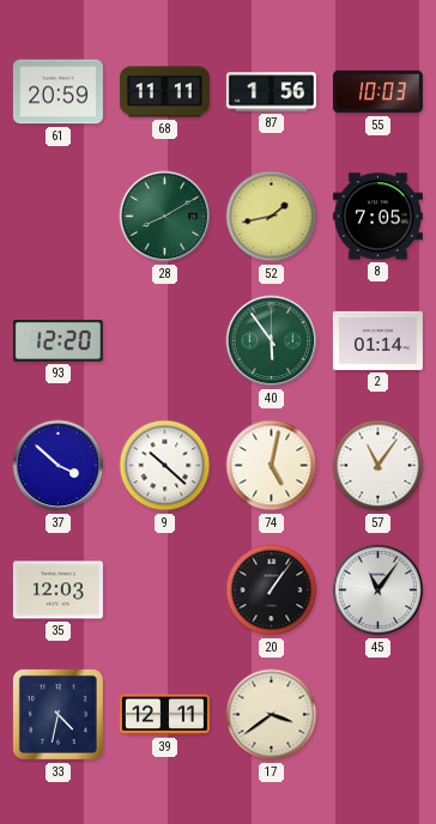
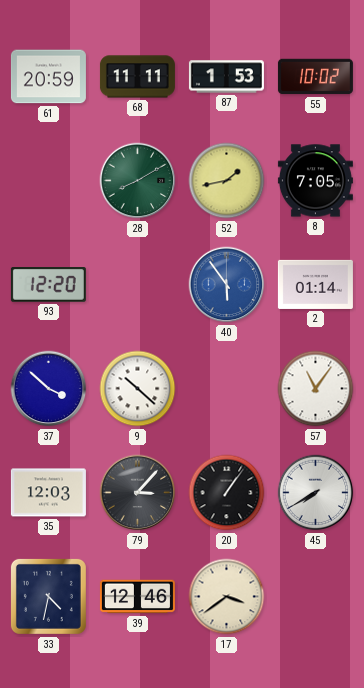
87: 1:56 -> 1:53 (226, 77)
55: 10:03 -> 10:02 (315, 77)
40 dial: green -> blue (227, 285)
74: 5:02 -> none (272, 466)
79: none -> 3:07 (138, 493)
45: 11:06 -> 7:40 (316, 493)
39: 12:11 -> 12:46 (137, 597)
